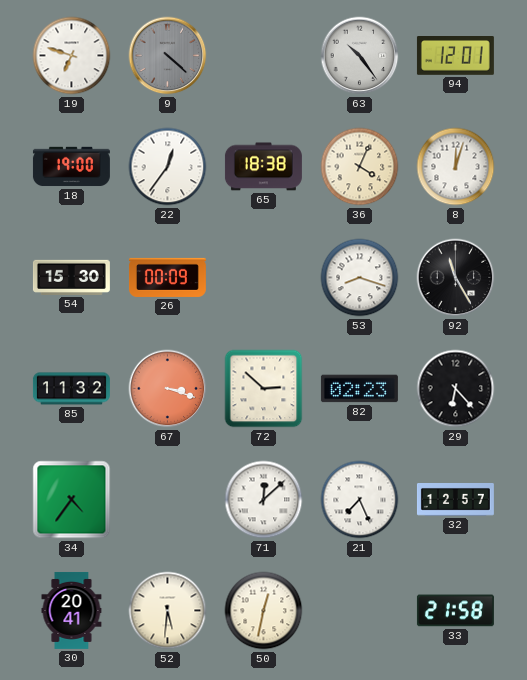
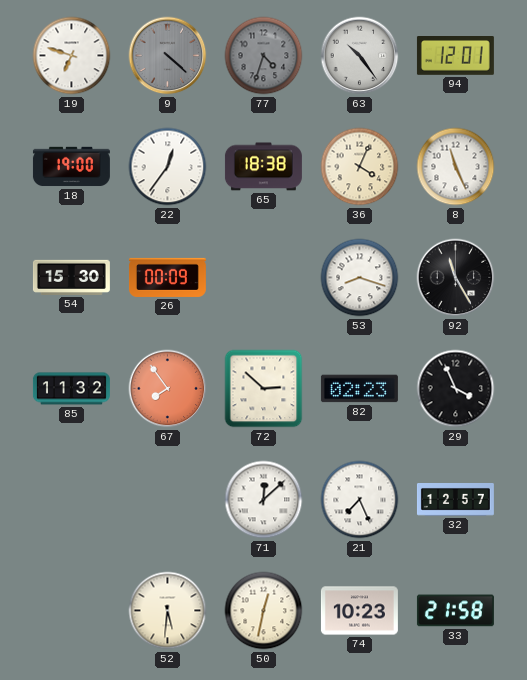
77: none -> 4:33 (264, 56)
8: 12:03 -> 11:26 (456, 167)
67: 3:18 -> 7:54 (168, 389)
29: 6:23 -> 3:56 (456, 389)
34: 4:36 -> none (72, 500)
30: 20:41 -> none (72, 610)
74: none -> 10:23 (359, 611)
